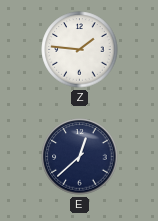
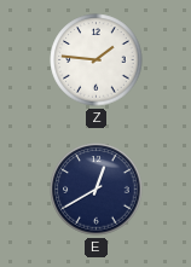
E: 12:38 -> 12:40 (97, 190)
